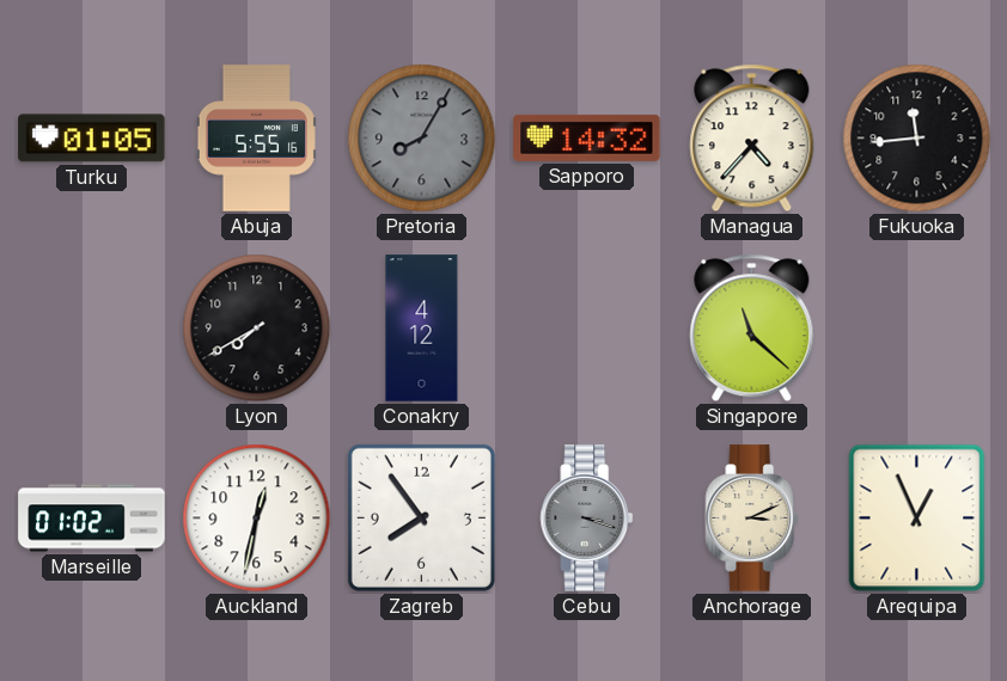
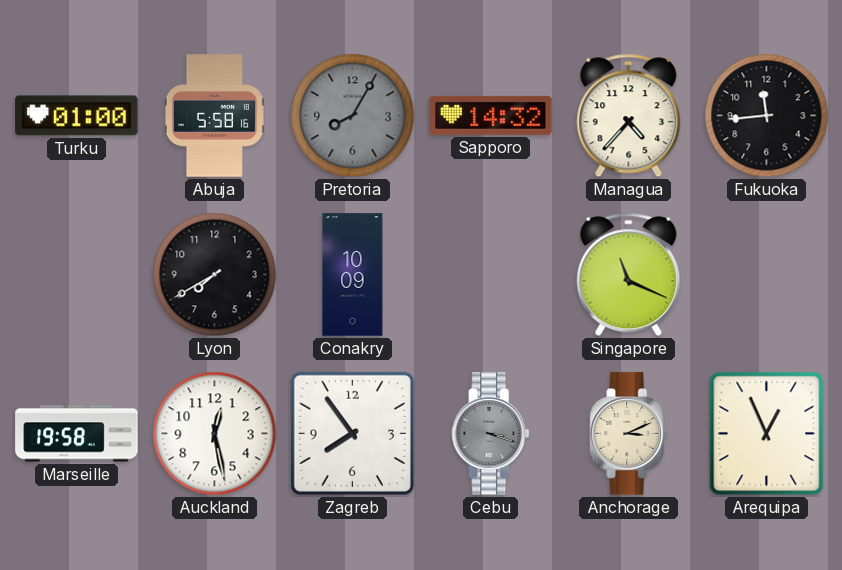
Turku: 01:05 -> 01:00 (77, 116)
Abuja: 5:55 -> 5:58 (214, 116)
Conakry: 4:12 -> 10:09 (353, 275)
Singapore: 11:22 -> 11:19 (629, 275)
Marseille: 01:02 -> 19:58 (77, 434)
Auckland: 12:32 -> 12:28 (215, 434)
